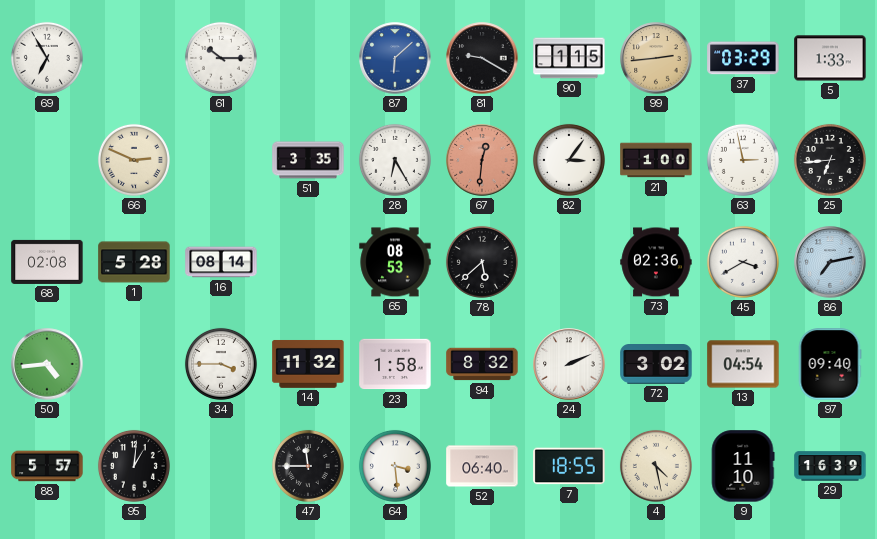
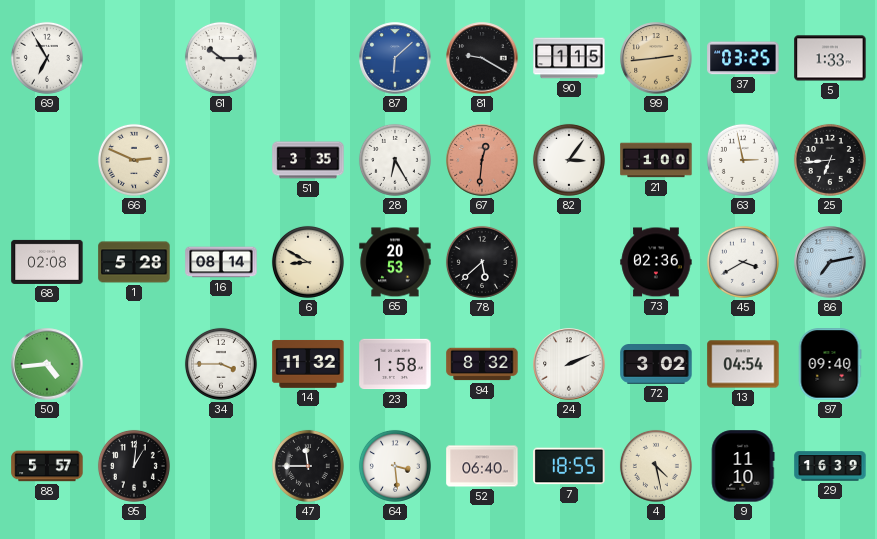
37: 03:29 -> 03:25 (743, 58)
6: none -> 8:50 (308, 262)
65: 08:53 -> 20:53 (395, 262)
